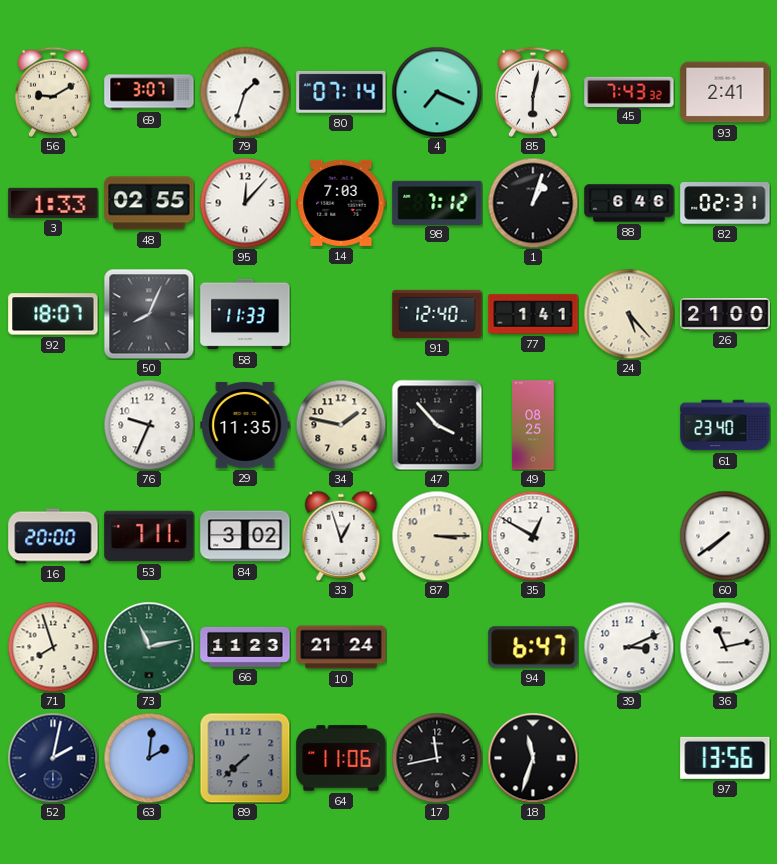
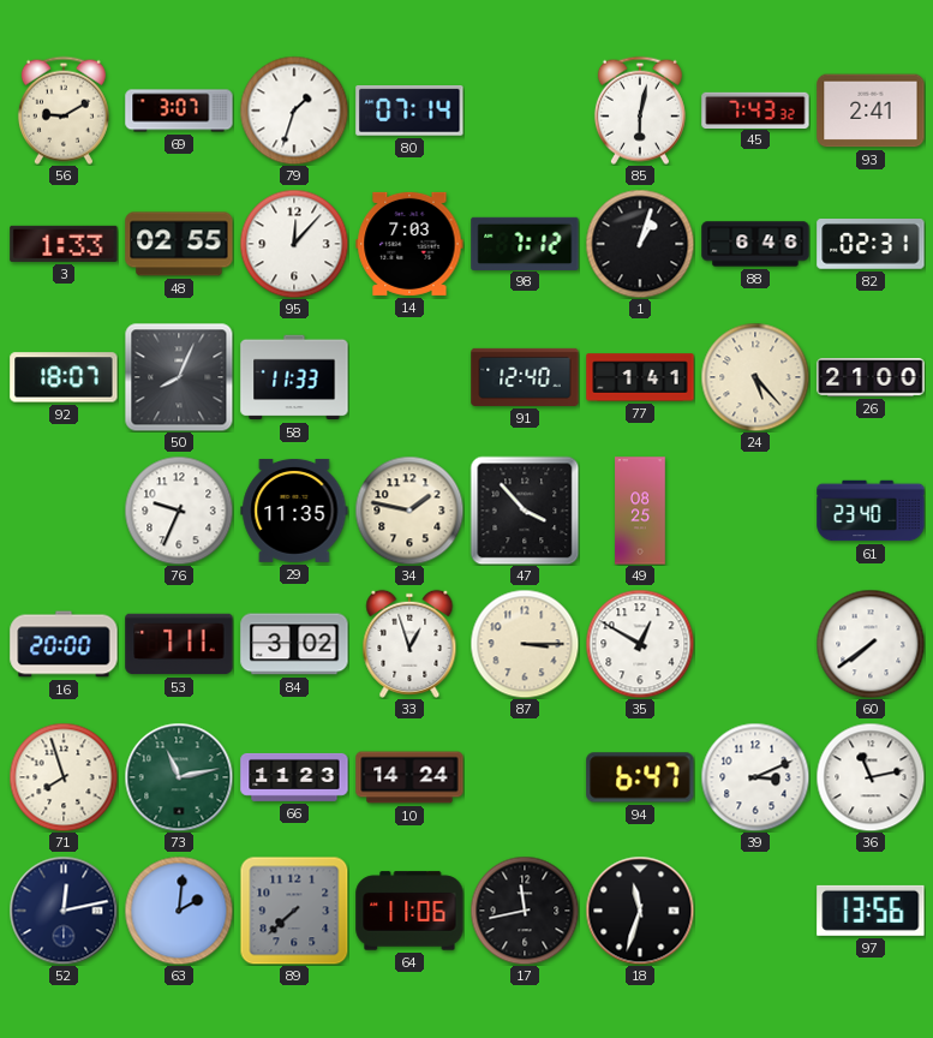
4: 7:19 -> none (437, 92)
10: 21:24 -> 14:24 (409, 777)
52: 2:02 -> 12:13 (64, 911)
